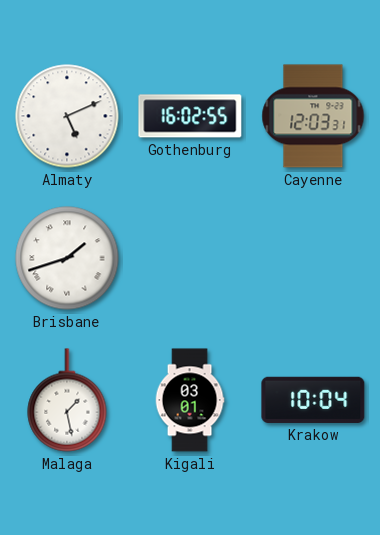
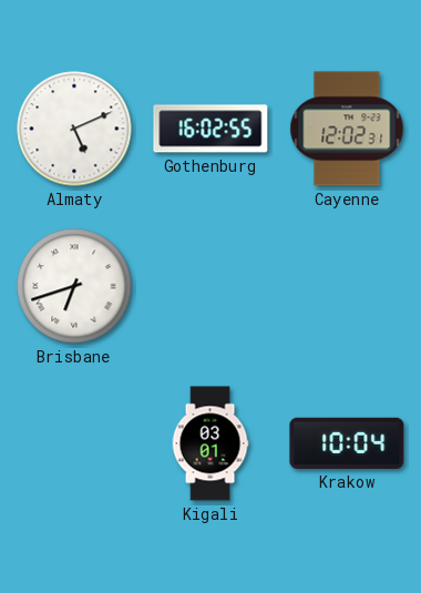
Cayenne: 12:03 -> 12:02 (347, 129)
Brisbane: 1:42 -> 6:42 (74, 286)
Malaga: 1:28 -> none (67, 400)
